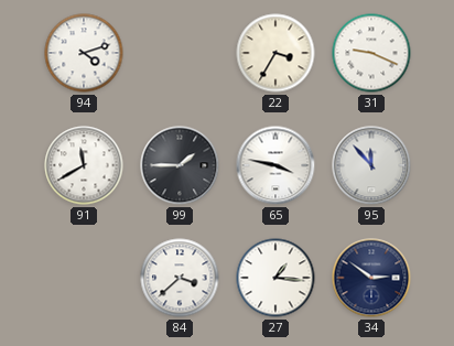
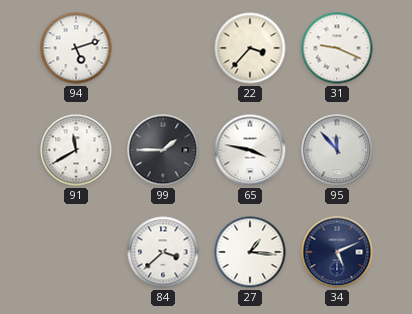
94: 4:12 -> 5:12 (76, 48)
22: 3:35 -> 3:37 (250, 48)
34: 2:51 -> 5:11 (337, 252)
